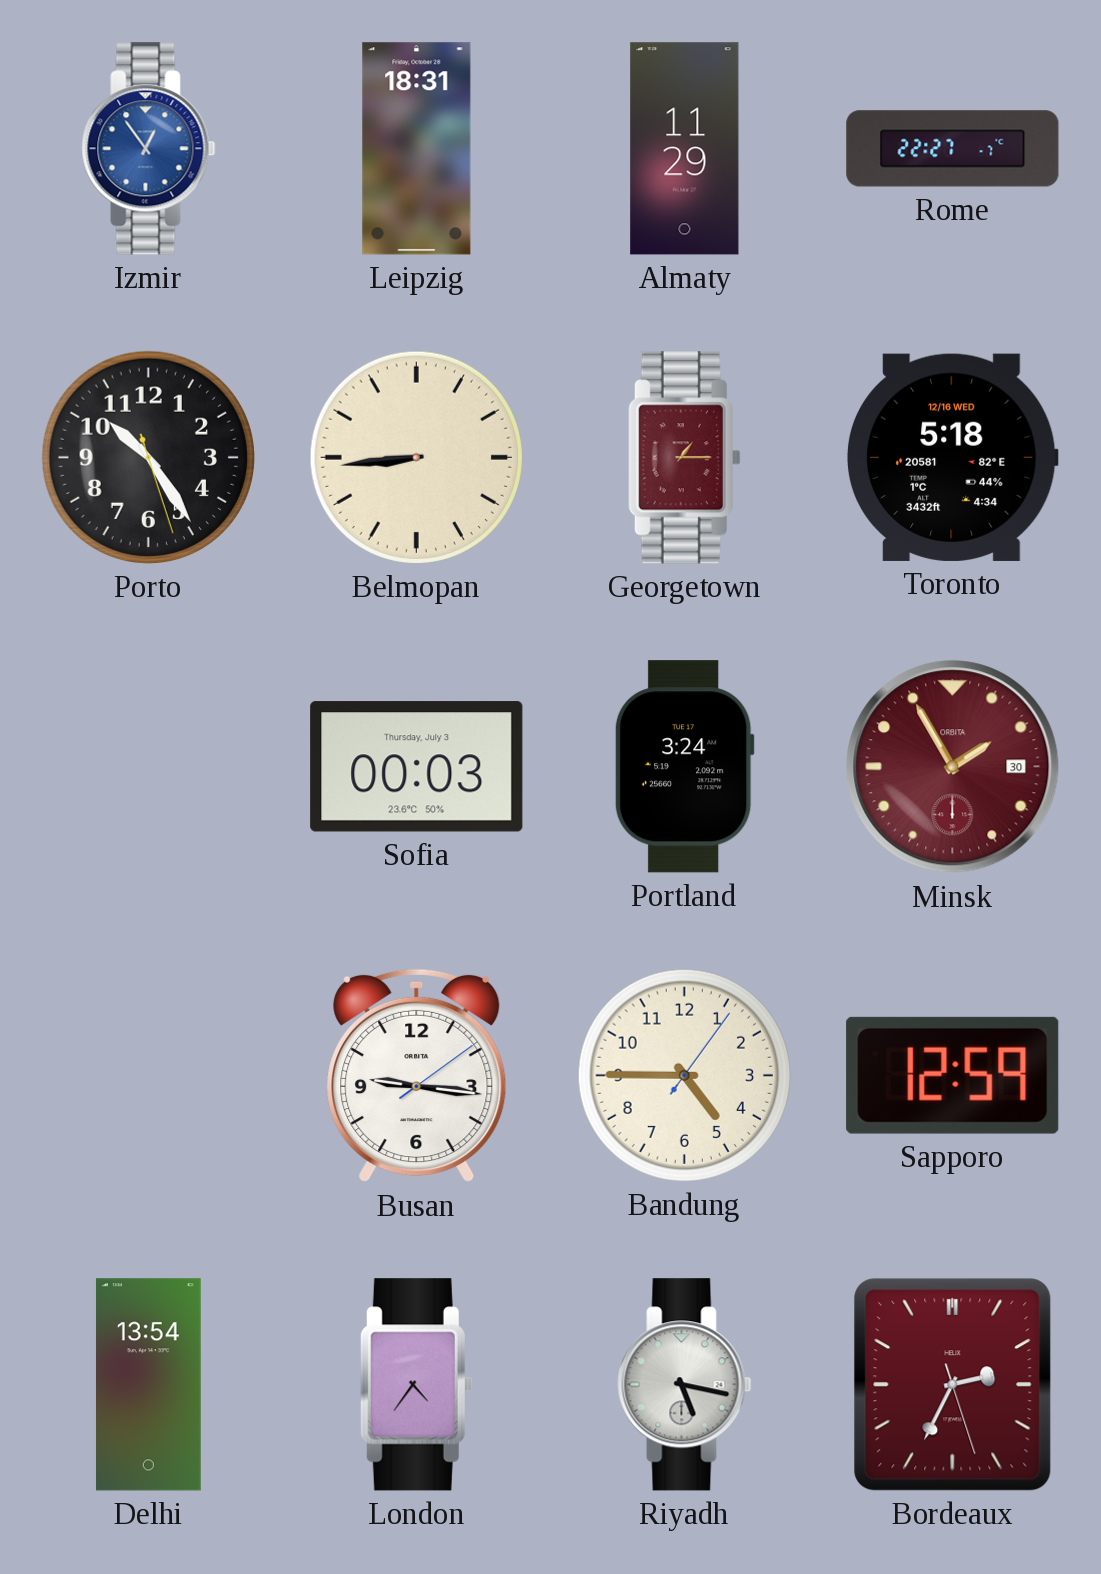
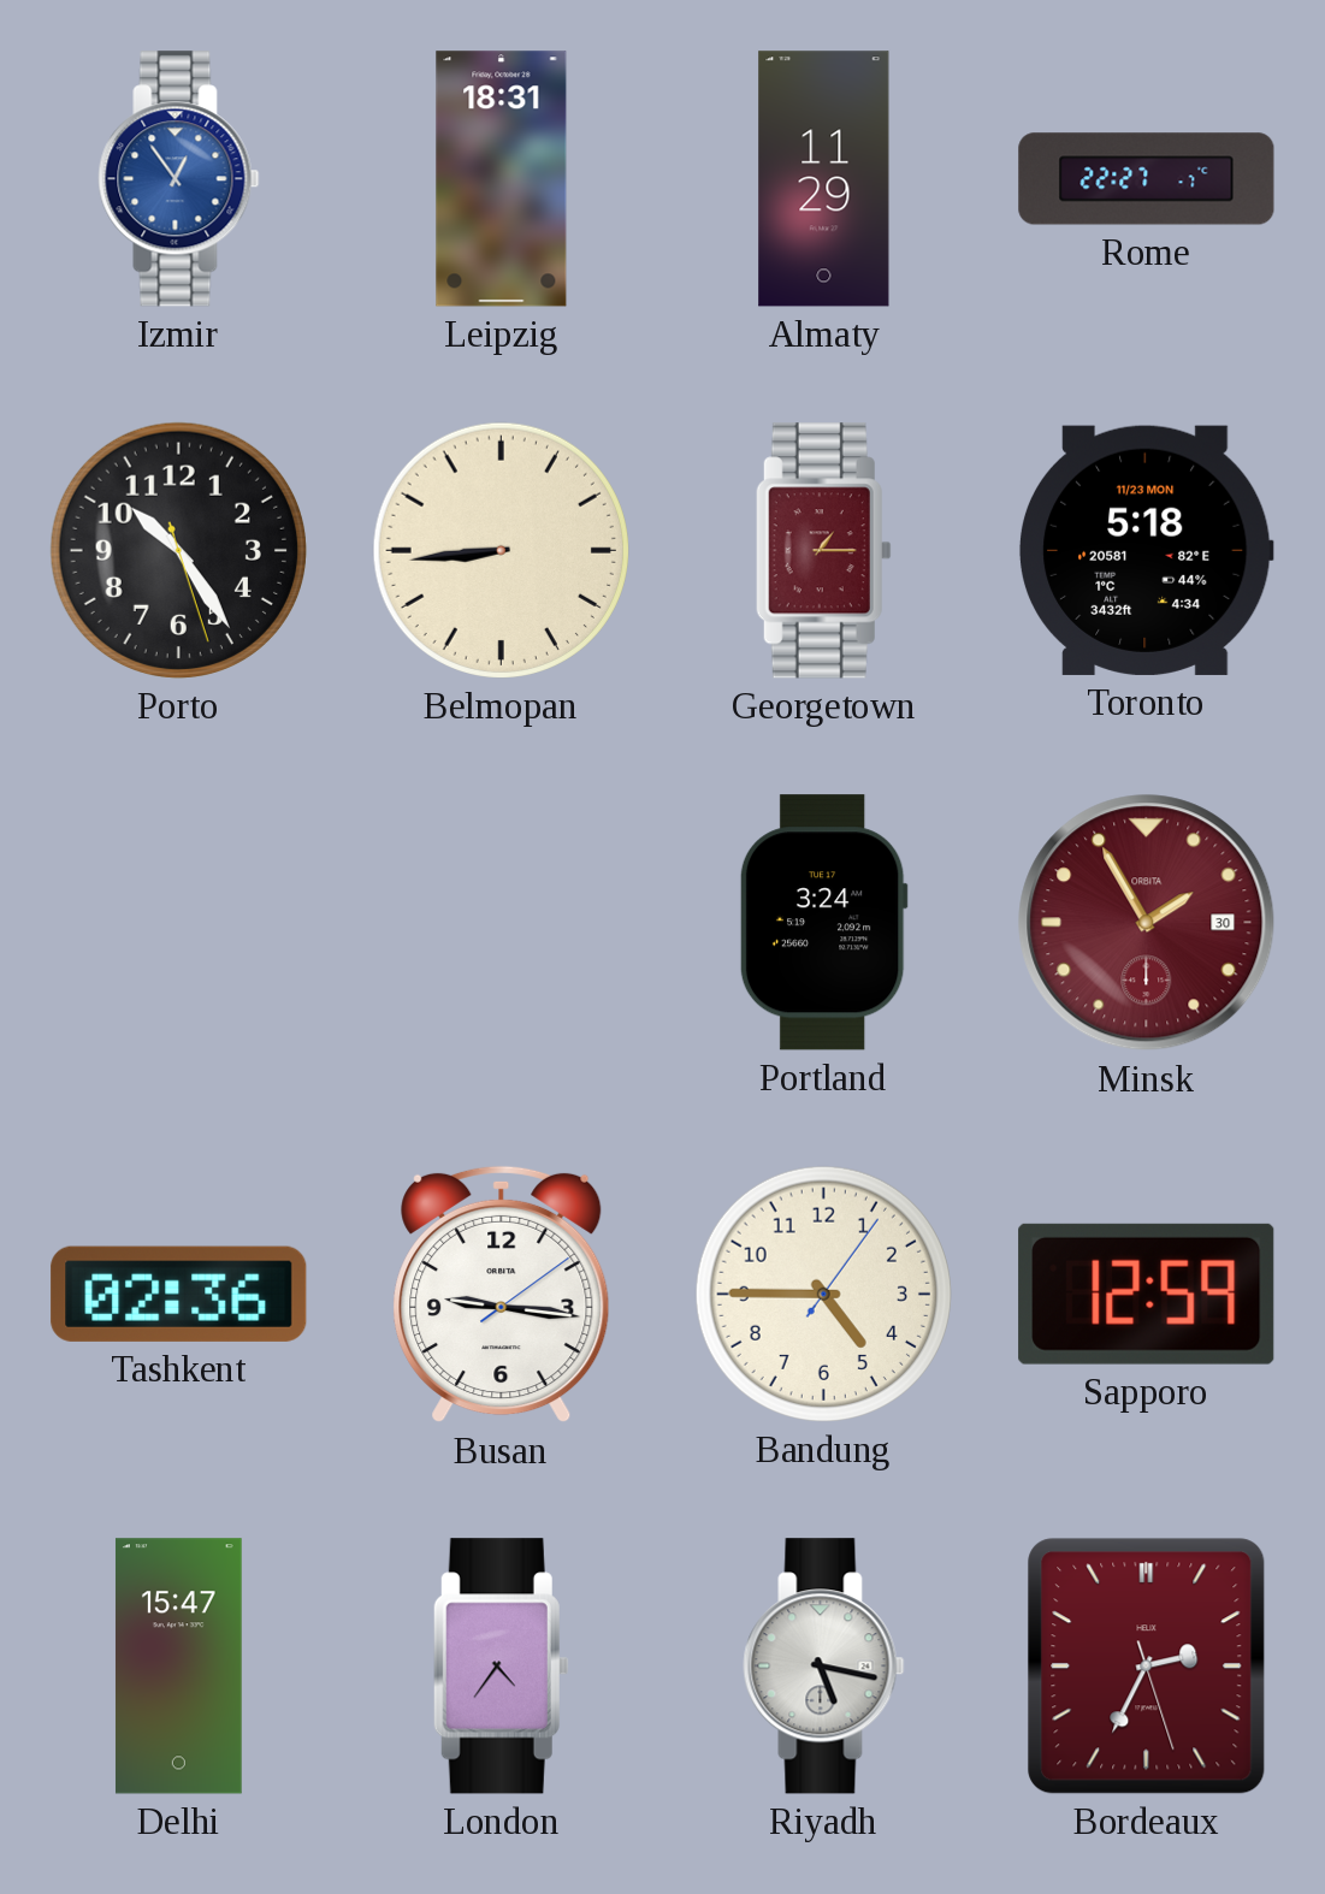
Toronto date: 12/16 WED -> 11/23 MON (1146, 550)
Sofia: 00:03 -> none (417, 767)
Tashkent: none -> 02:36 (179, 1294)
Delhi: 13:54 -> 15:47 (178, 1667)
